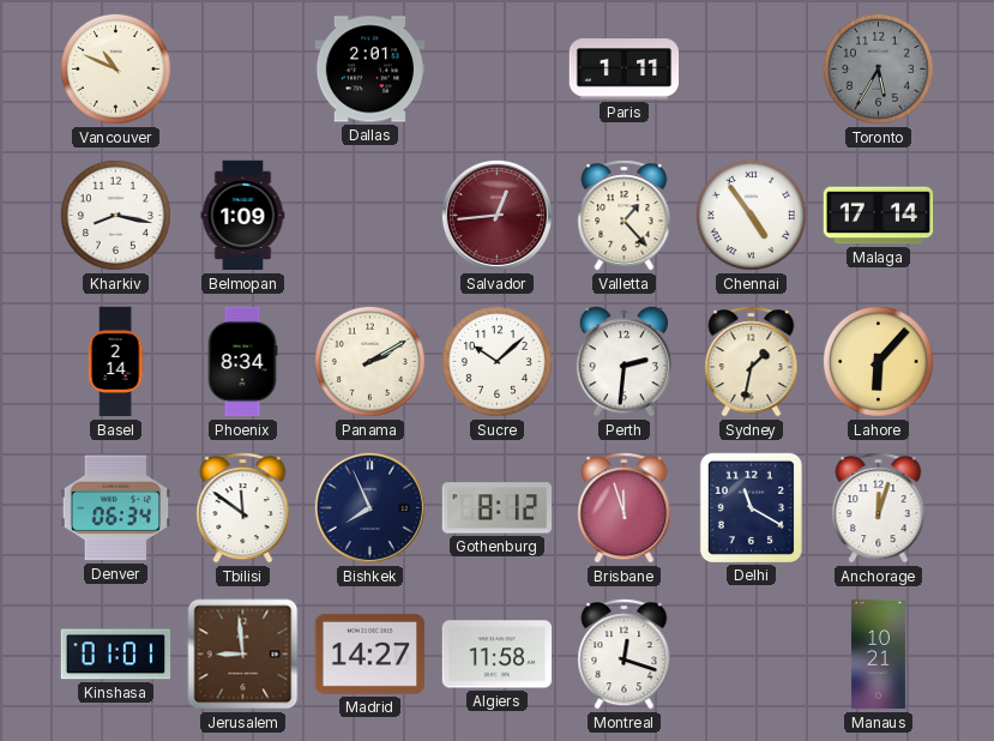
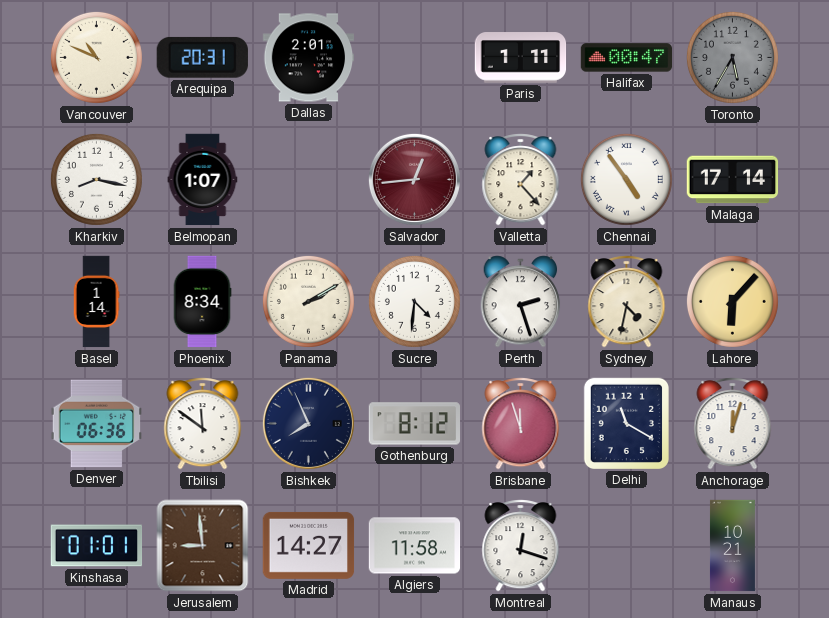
Arequipa: none -> 20:31 (202, 57)
Halifax: none -> 00:47 (627, 58)
Belmopan: 1:09 -> 1:07 (203, 180)
Basel: 2:14 -> 1:14 (96, 302)
Sucre: 10:08 -> 4:31 (414, 301)
Perth: 2:31 -> 2:27 (521, 302)
Sydney: 1:32 -> 4:32 (627, 302)
Denver: 06:34 -> 06:36 (96, 424)
